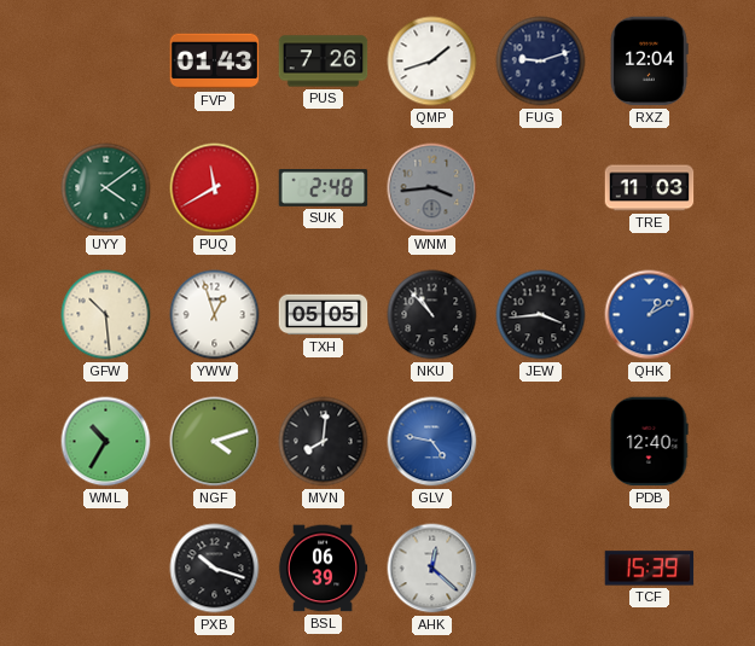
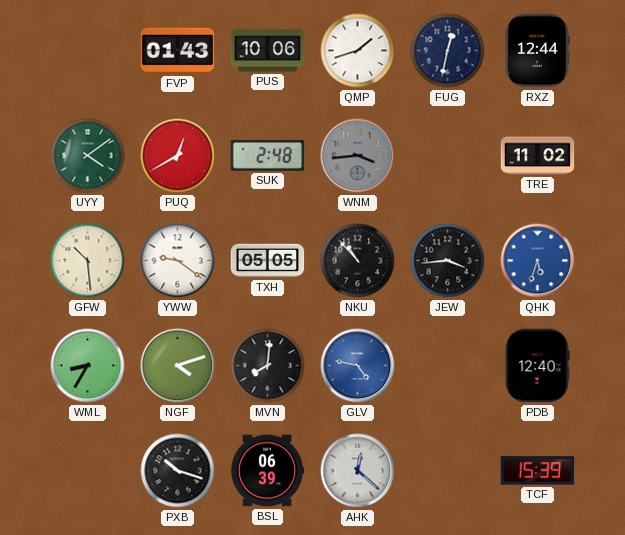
PUS: 7:26 -> 10:06 (268, 51)
FUG: 9:12 -> 12:32 (448, 51)
RXZ: 12:04 -> 12:44 (537, 51)
PUQ: 11:40 -> 12:40 (178, 156)
TRE: 11:03 -> 11:02 (538, 156)
YWW: 12:57 -> 9:21 (178, 261)
QHK: 1:10 -> 5:33 (538, 261)
WML: 10:35 -> 8:35 (88, 366)
